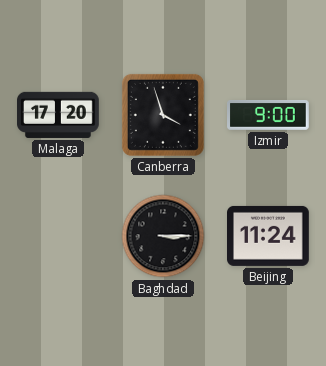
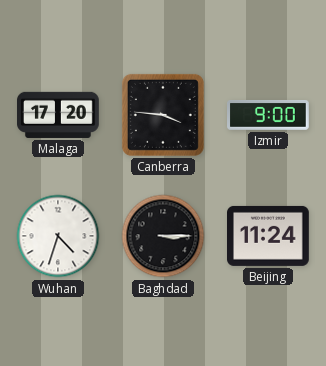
Canberra: 3:57 -> 3:46 (163, 115)
Wuhan: none -> 4:33 (58, 236)
